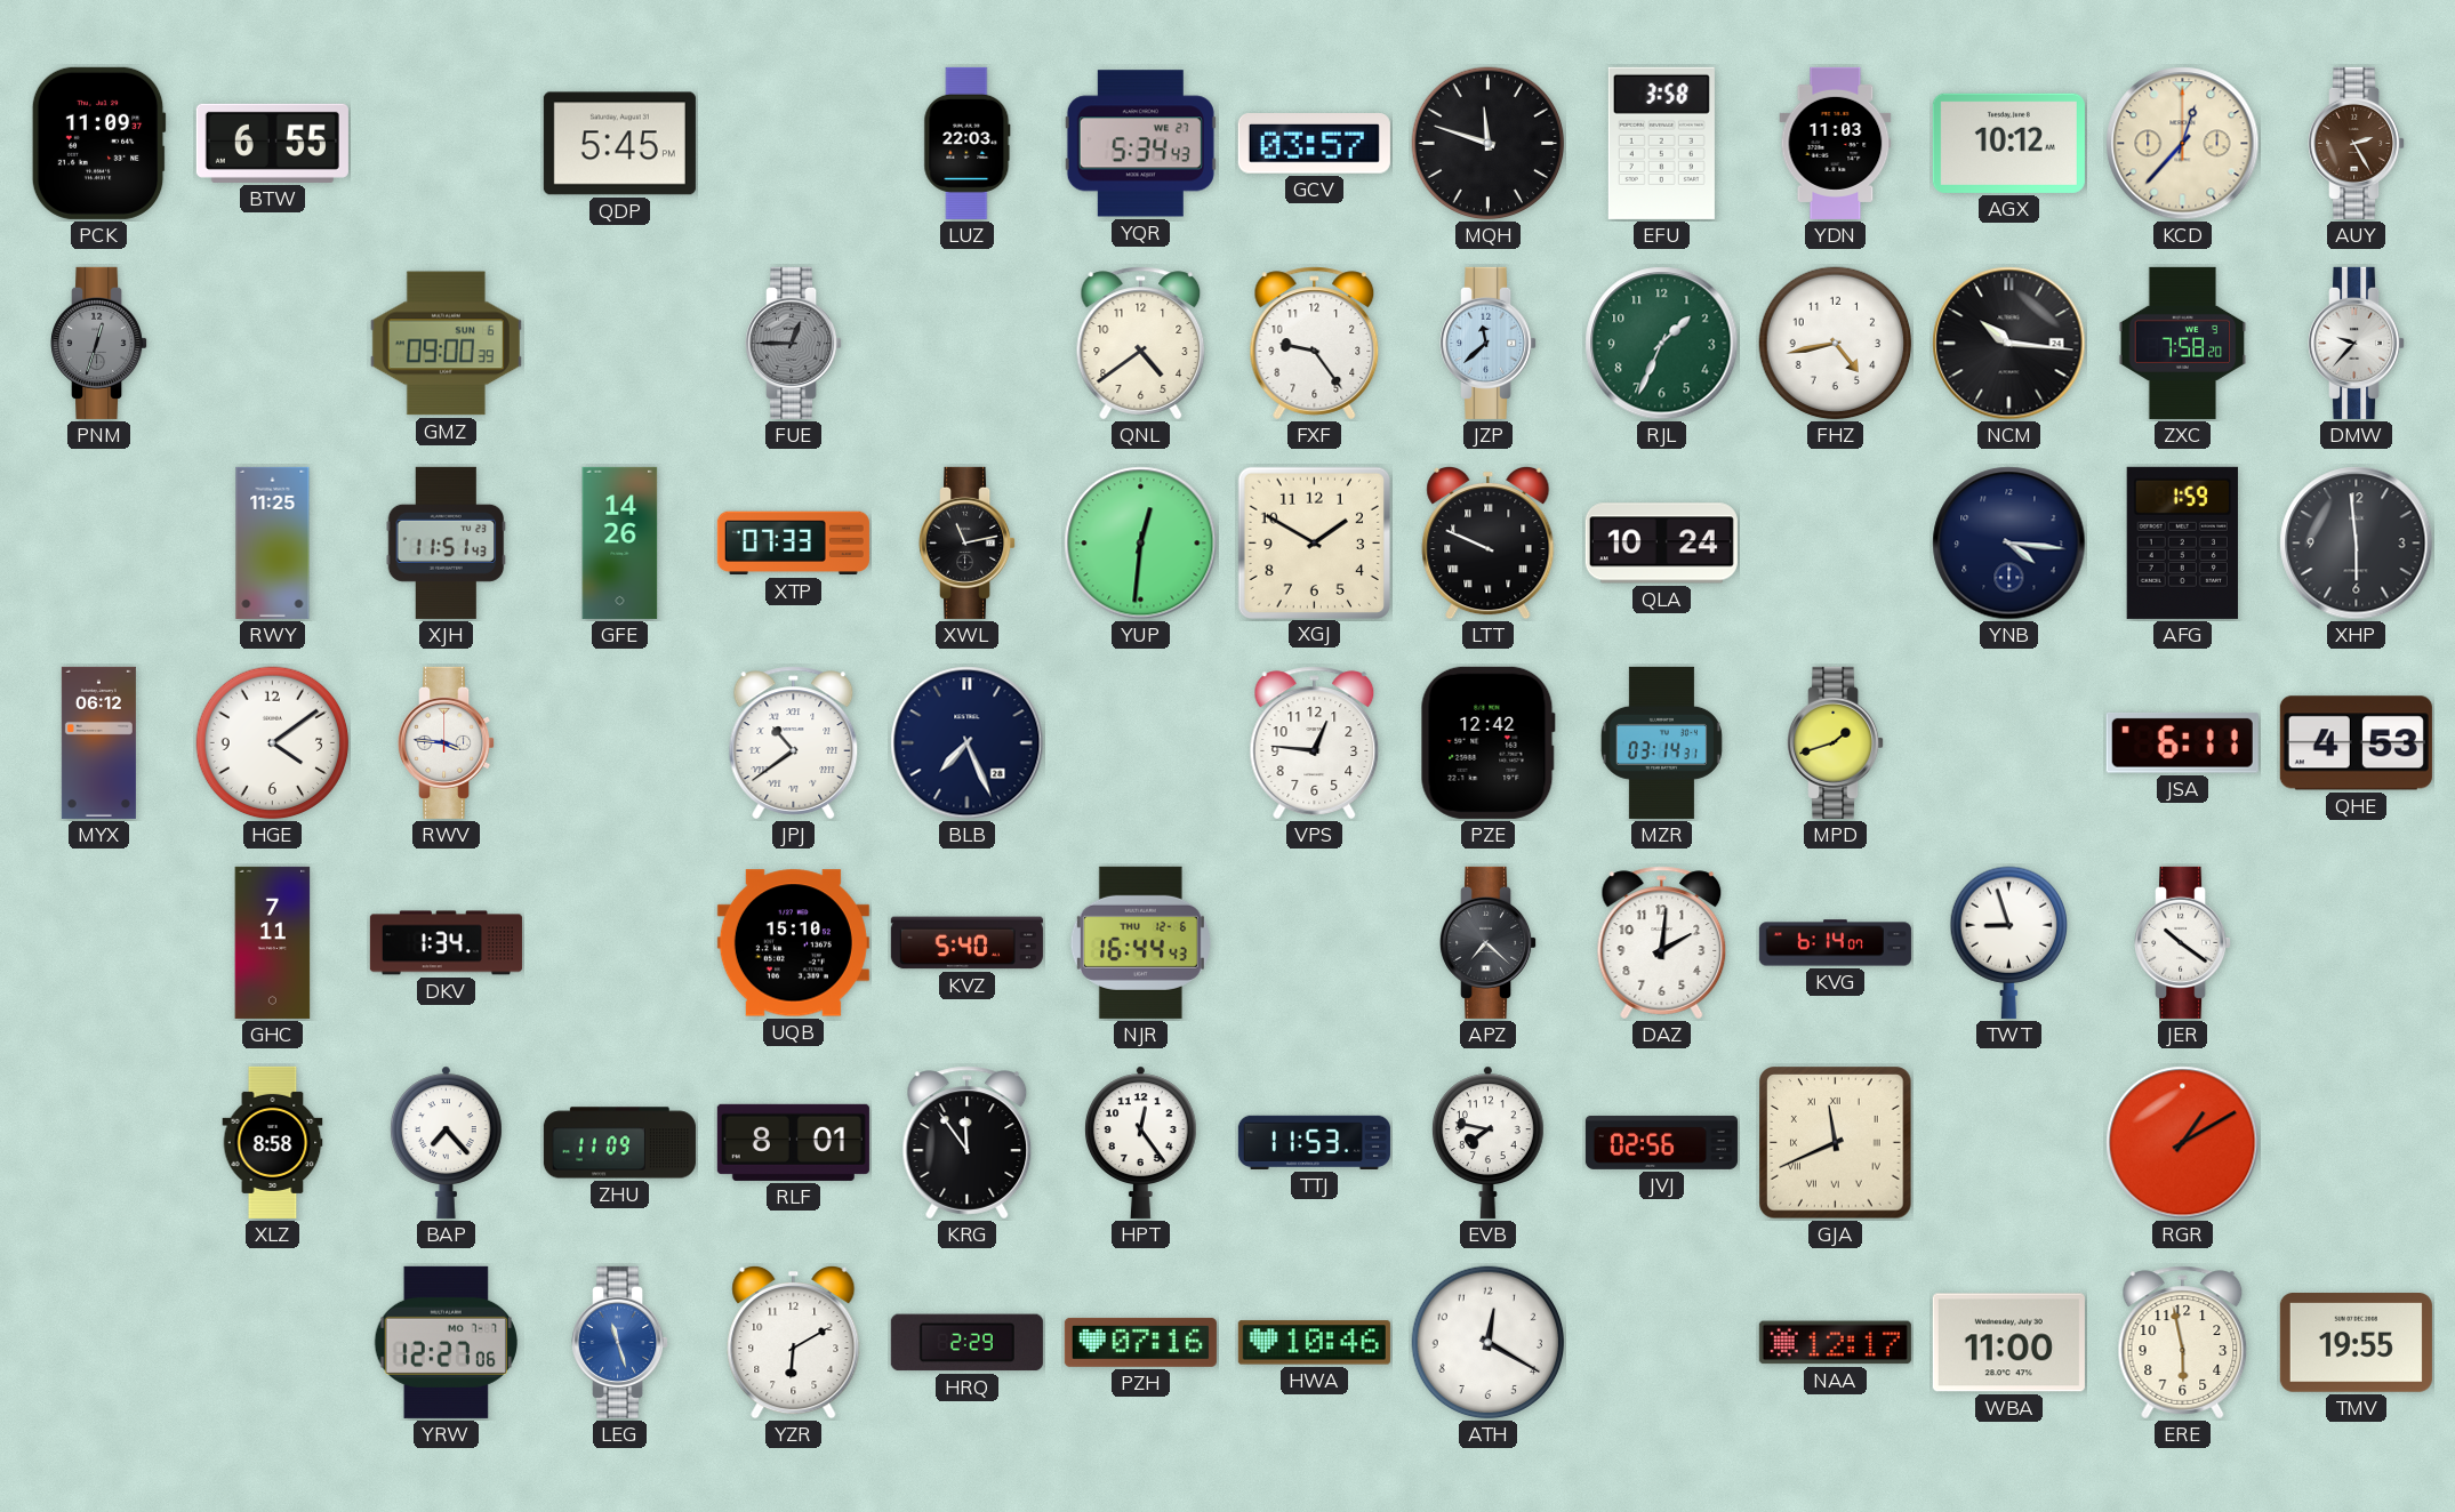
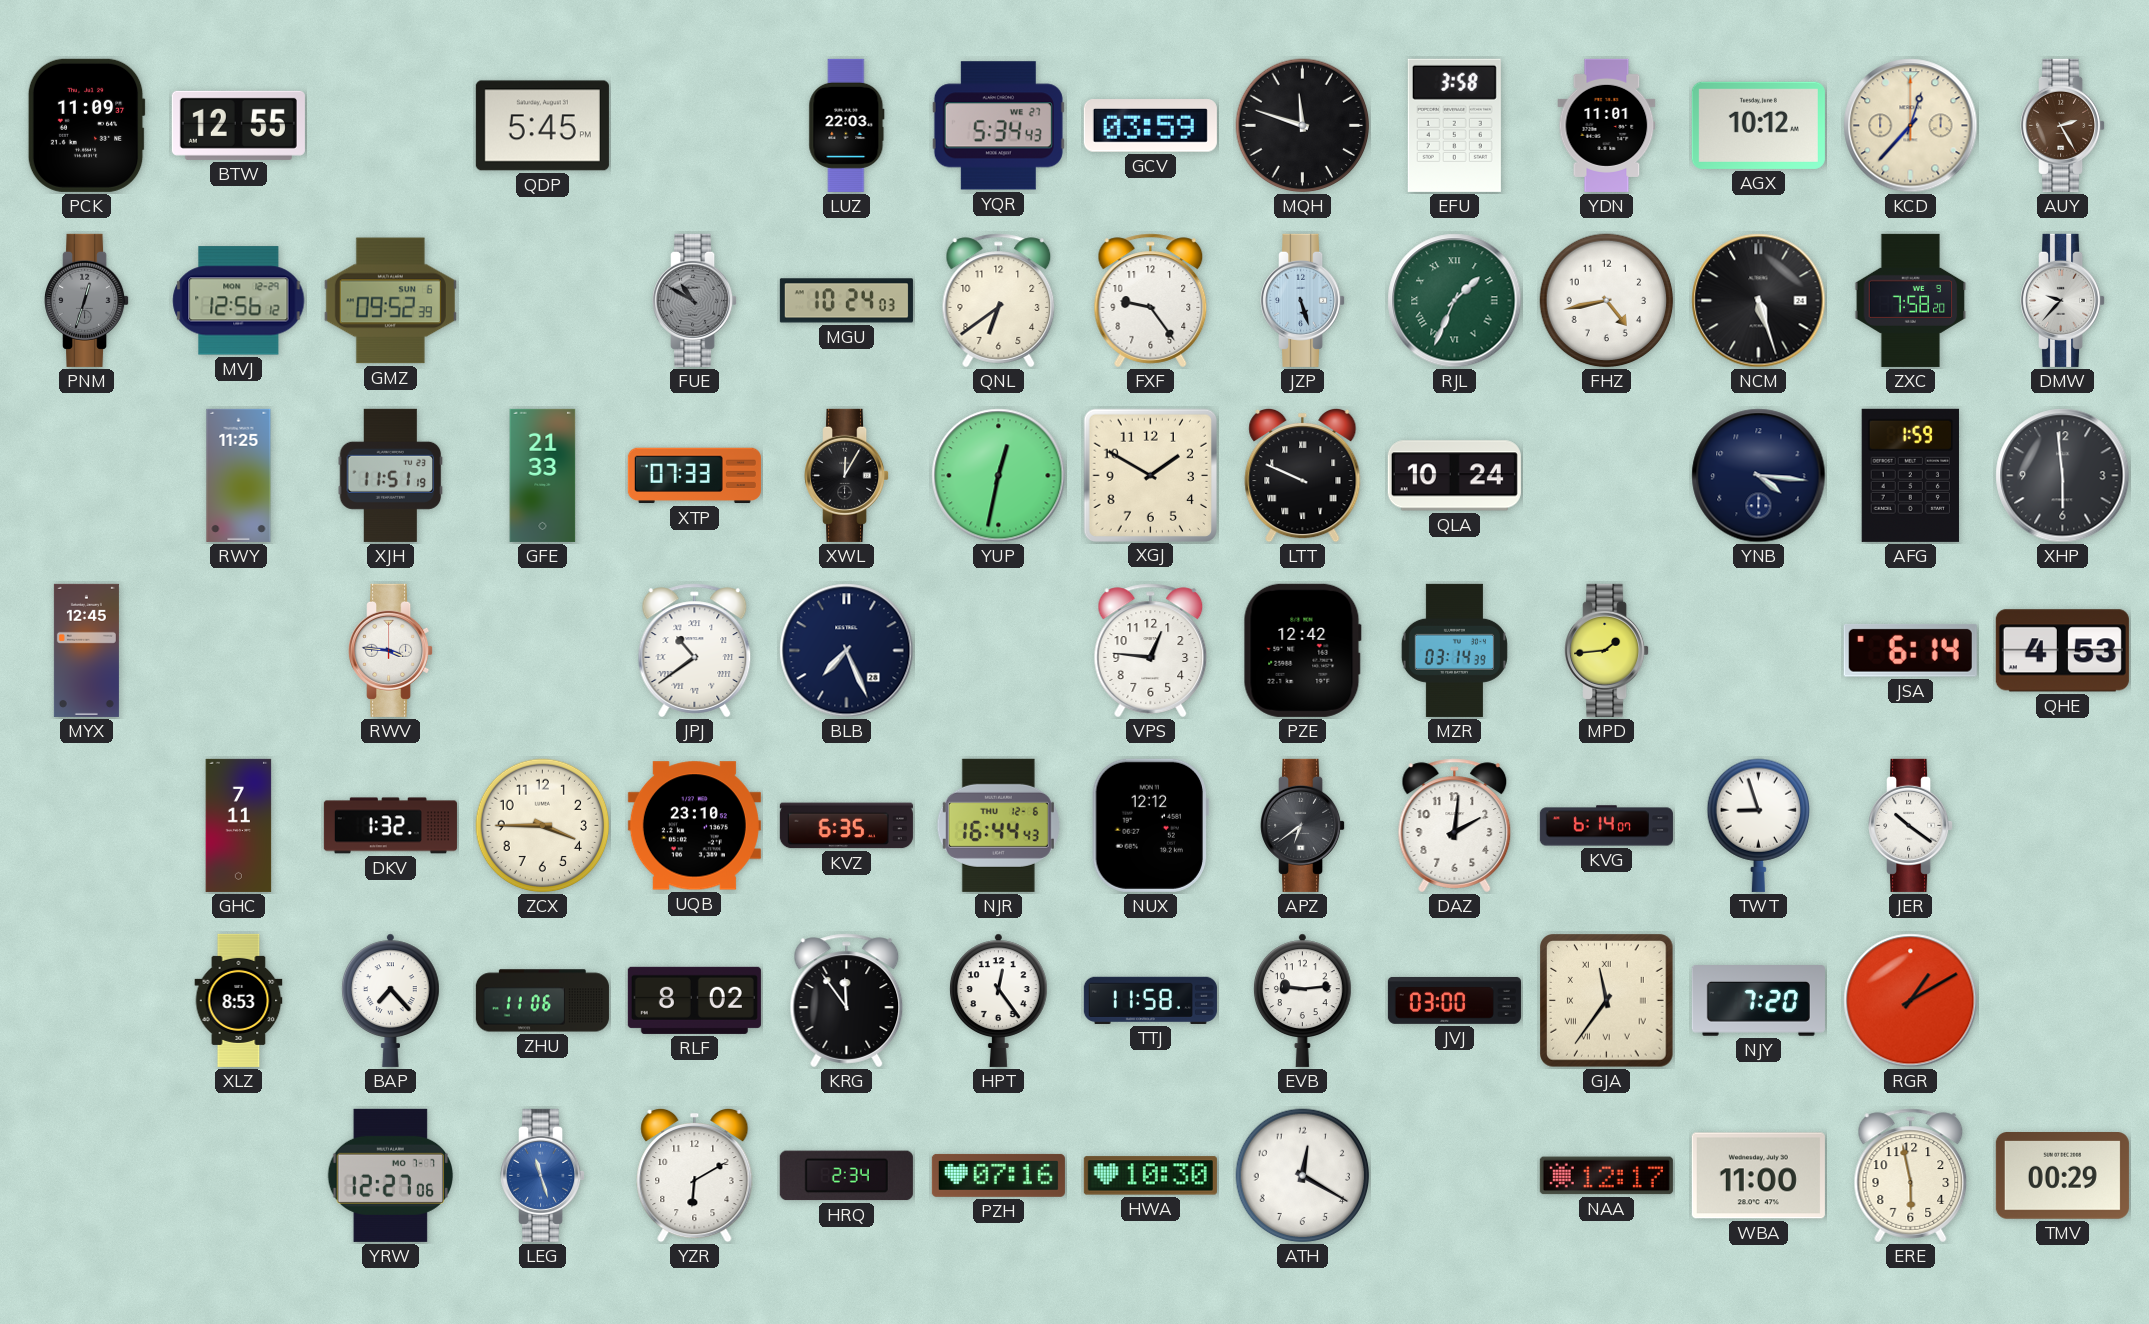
BTW: 6:55 -> 12:55 (238, 125)
GCV: 03:57 -> 03:59 (1150, 126)
YDN: 11:03 -> 11:01 (1607, 125)
MVJ: none -> 12:56 (239, 301)
GMZ: 09:00 -> 09:52 (390, 301)
FUE: 12:45 -> 10:50 (695, 300)
MGU: none -> 10:24 (846, 301)
QNL: 4:39 -> 6:39 (999, 301)
JZP: 11:38 -> 5:27 (1303, 300)
RJL numerals: Arabic -> Roman (1455, 301)
NCM: 10:16 -> 5:27 (1759, 301)
XJH: 11:51:43 -> 11:51:19 (391, 475)
GFE: 14:26 -> 21:33 (543, 475)
XWL: 11:13 -> 12:05 (847, 475)
YUP: 12:31 -> 12:32 (999, 476)
MYX: 06:12 -> 12:45 (86, 650)
HGE: 4:09 -> none (273, 743)
MZR: 03:14:31 -> 03:14:39 (1454, 650)
MPD: 1:42 -> 1:44 (1607, 650)
JSA: 6:11 -> 6:14 (1910, 650)
DKV: 1:34 -> 1:32 (390, 826)
ZCX: none -> 3:45 (543, 826)
UQB: 15:10 -> 23:10 (694, 826)
KVZ: 5:40 -> 6:35 (846, 826)
NUX: none -> 12:12 (1150, 825)
APZ: 7:22 -> 6:39 (1303, 825)
XLZ: 8:58 -> 8:53 (239, 1000)
ZHU: 11:09 -> 11:06 (542, 1001)
RLF: 8:01 -> 8:02 (694, 1000)
TTJ: 11:53 -> 11:58 (1150, 1000)
EVB: 7:47 -> 9:14 (1303, 1000)
JVJ: 02:56 -> 03:00 (1454, 1000)
GJA: 11:41 -> 11:36 (1607, 1001)
NJY: none -> 7:20 (1758, 1001)
HRQ: 2:29 -> 2:34 (846, 1176)
HWA: 10:46 -> 10:30 (1150, 1176)
TMV: 19:55 -> 00:29 (2062, 1176)
